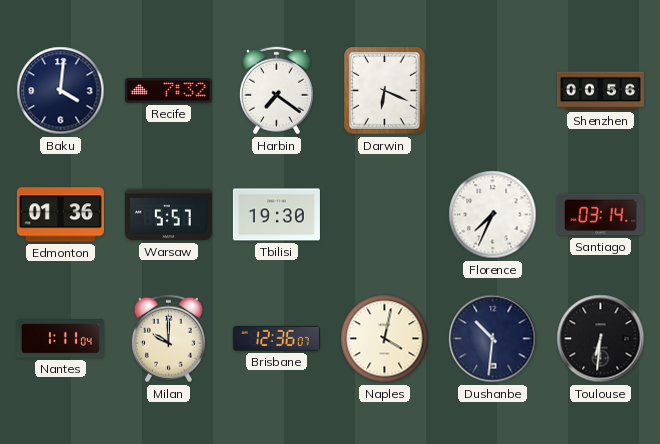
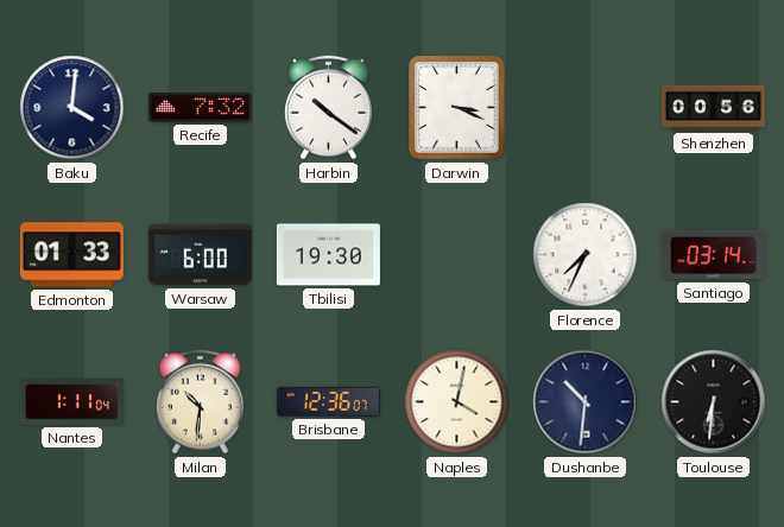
Harbin: 7:21 -> 10:21 (328, 108)
Darwin: 6:19 -> 3:19 (457, 108)
Edmonton: 01:36 -> 01:33 (71, 255)
Warsaw: 5:57 -> 6:00 (200, 255)
Milan: 10:00 -> 10:31 (200, 402)
